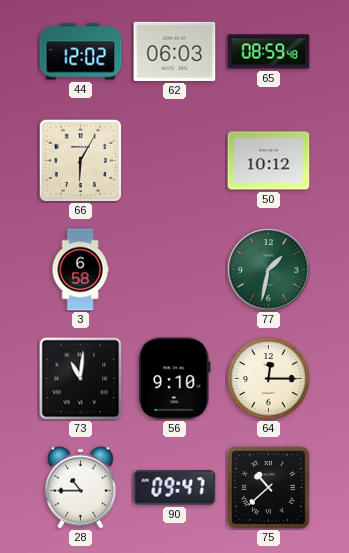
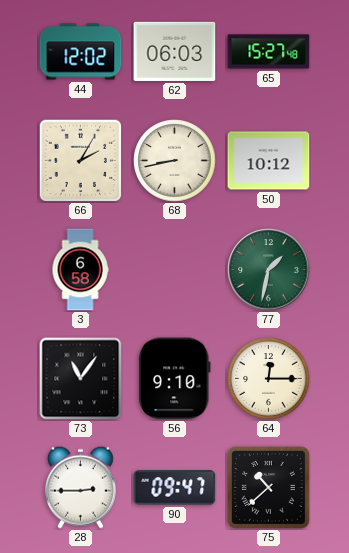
65: 08:59 -> 15:27 (269, 52)
66: 6:05 -> 2:05 (80, 160)
68: none -> 8:43 (175, 161)
73: 11:01 -> 11:06 (81, 379)
28: 10:45 -> 2:45 (80, 487)
